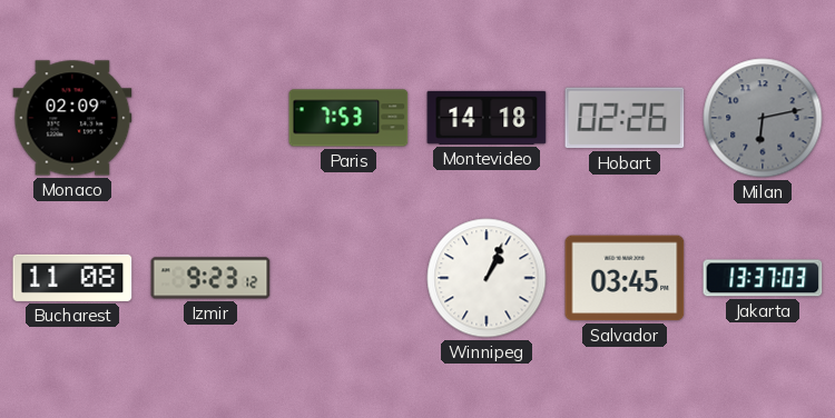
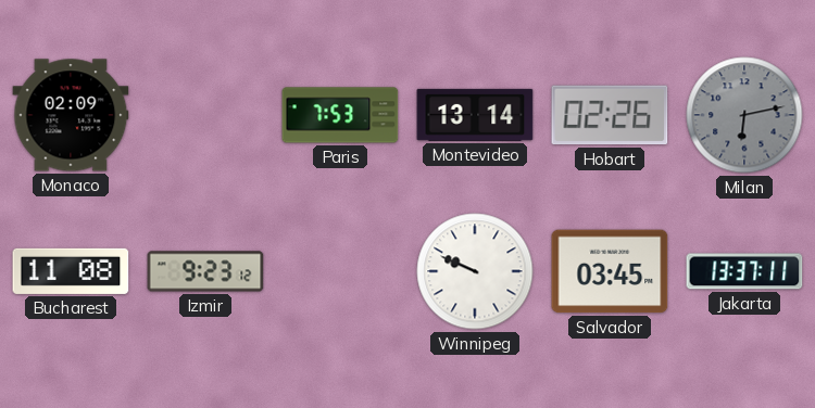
Montevideo: 14:18 -> 13:14 (475, 115)
Winnipeg: 1:04 -> 9:49 (475, 271)
Jakarta: 13:37:03 -> 13:37:11 (744, 271)
